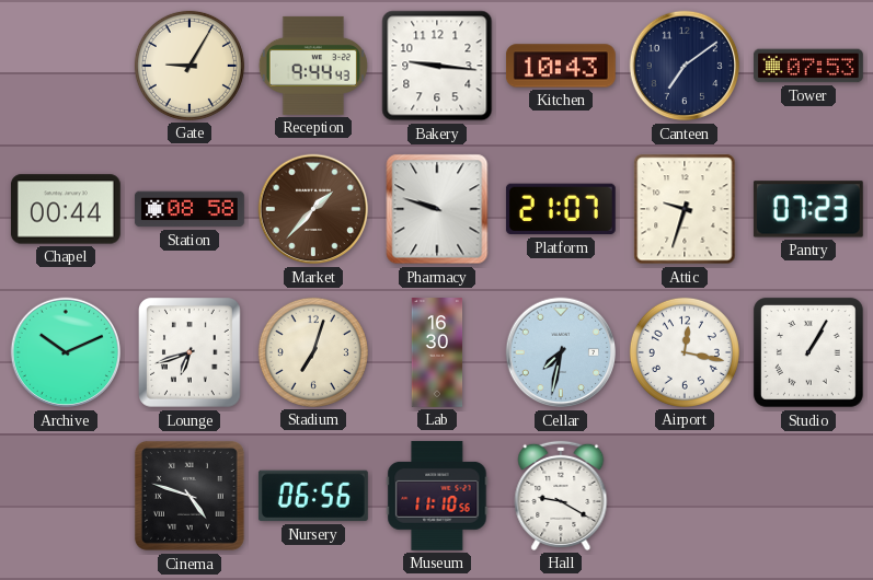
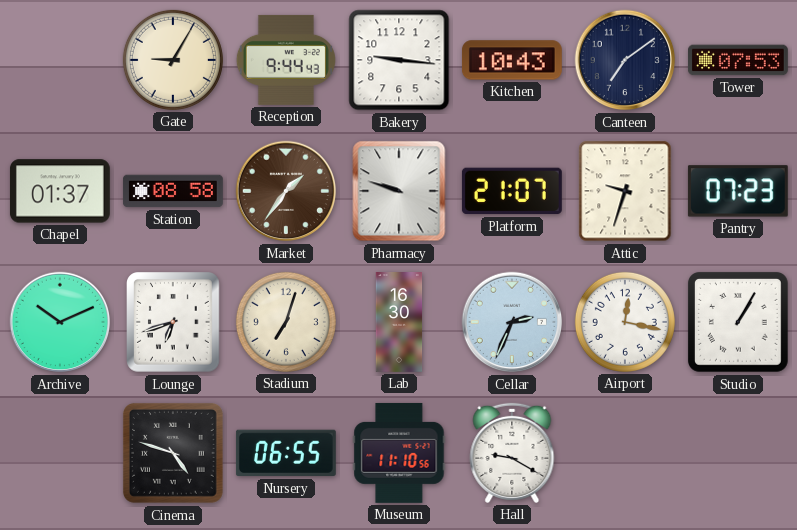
Chapel: 00:44 -> 01:37 (60, 191)
Market: 1:37 -> 1:36 (286, 191)
Cellar: 7:32 -> 2:34 (512, 322)
Nursery: 06:56 -> 06:55 (286, 453)
